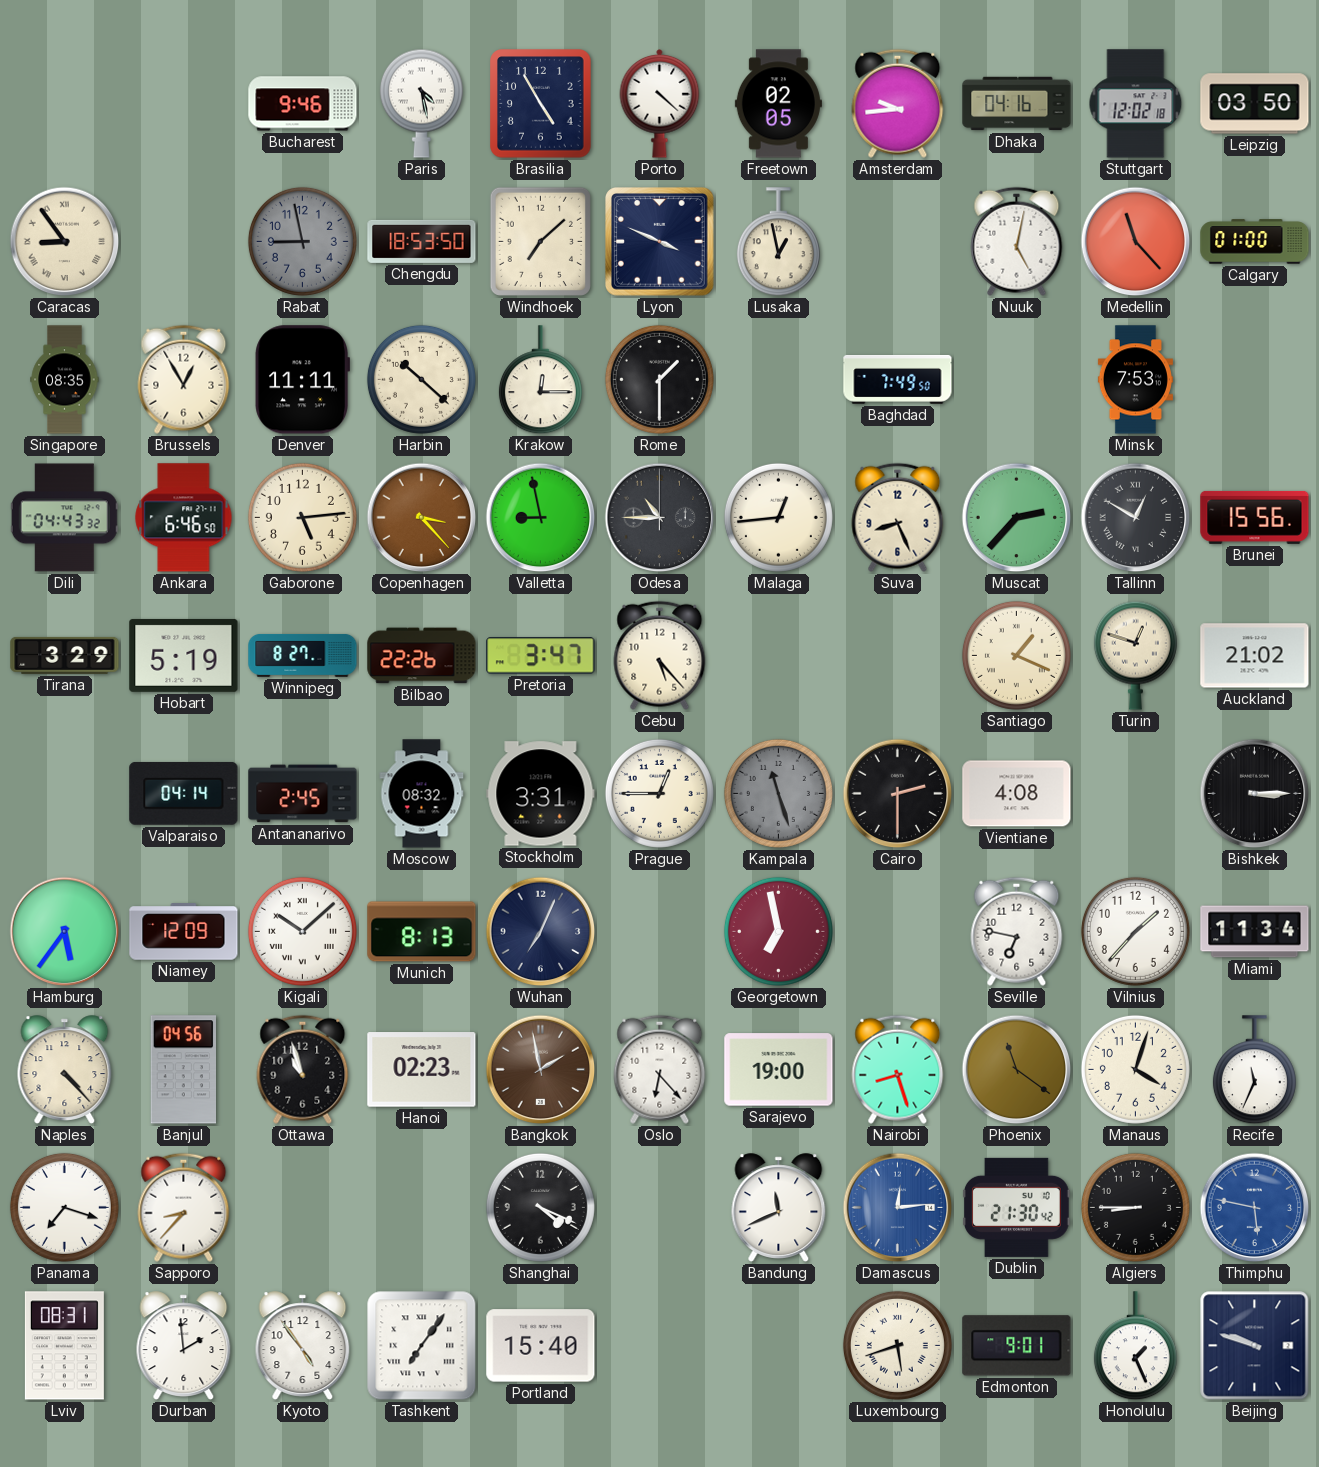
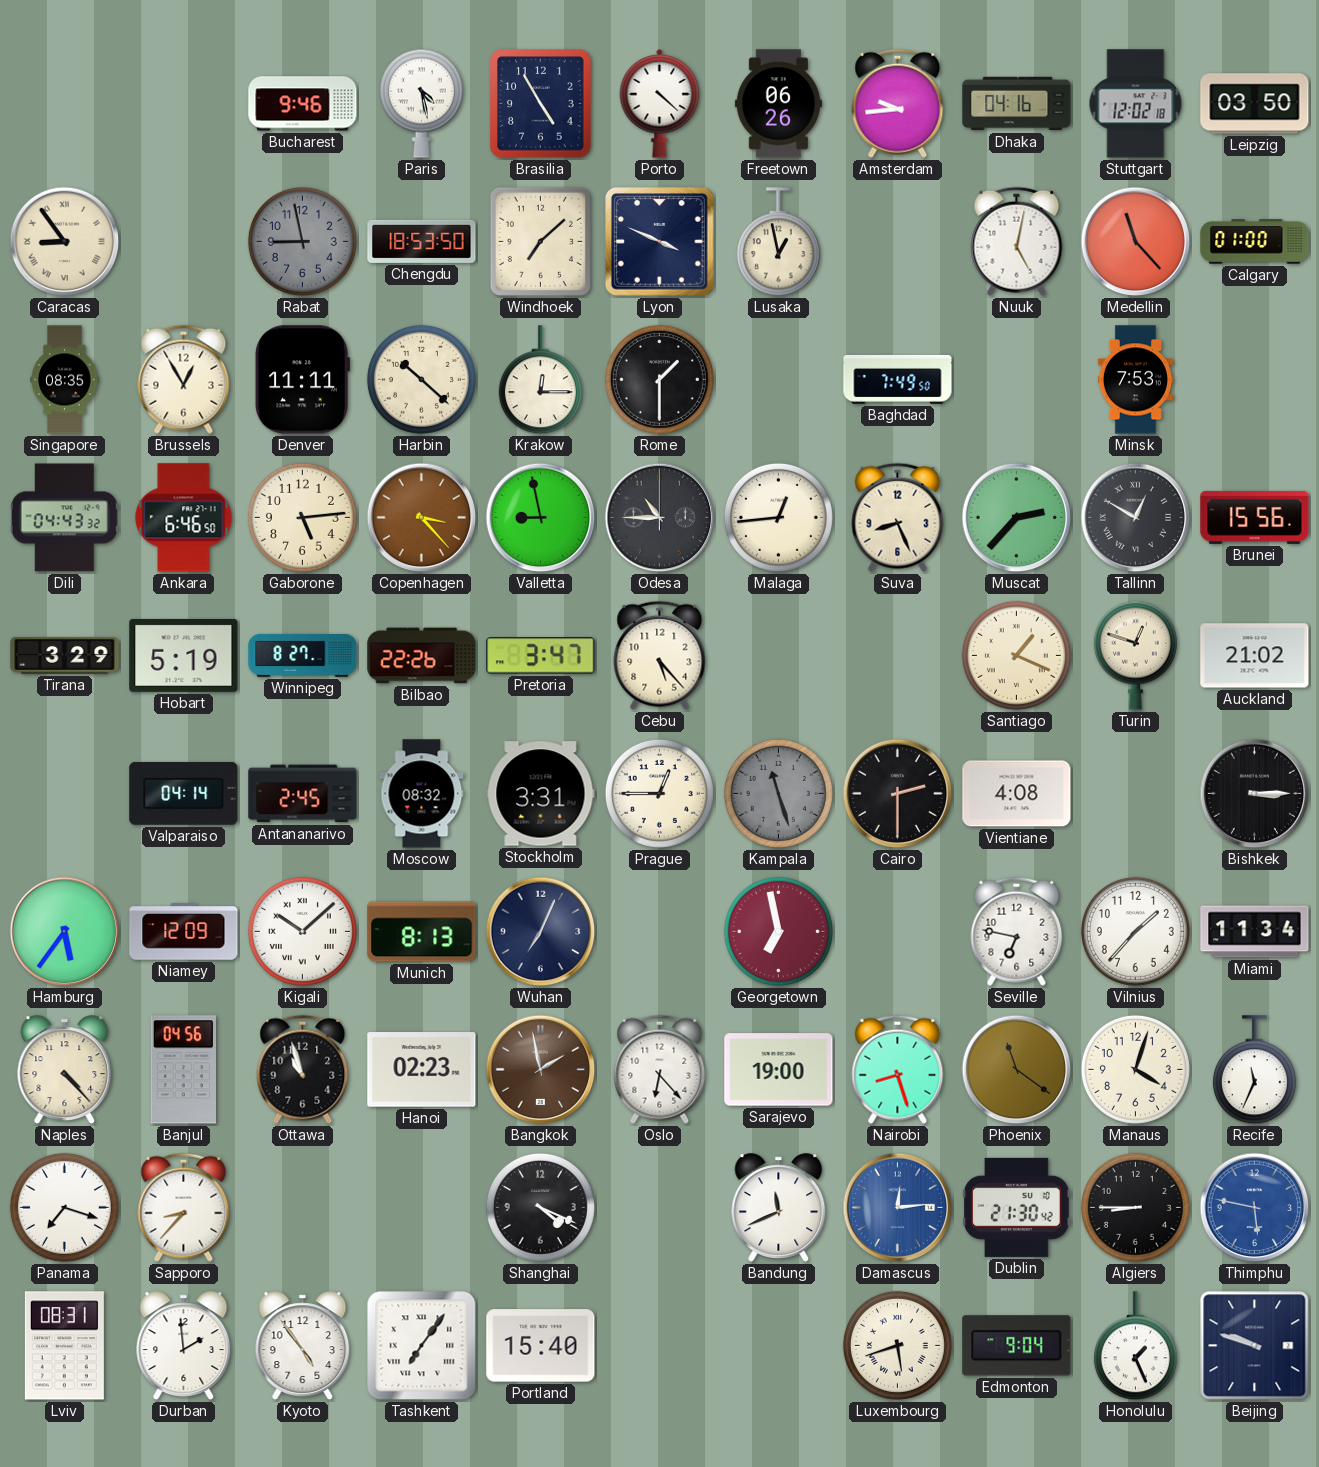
Freetown: 02:05 -> 06:26 (778, 104)
Edmonton: 9:01 -> 9:04 (1017, 1346)
